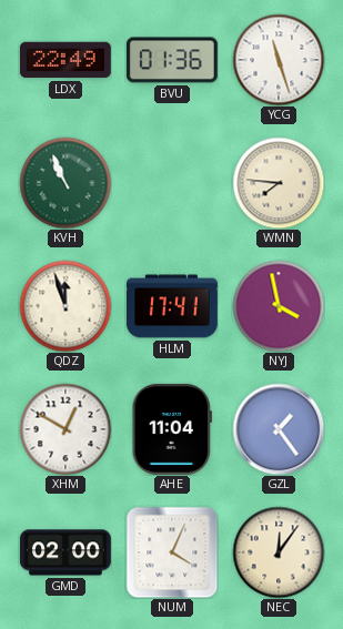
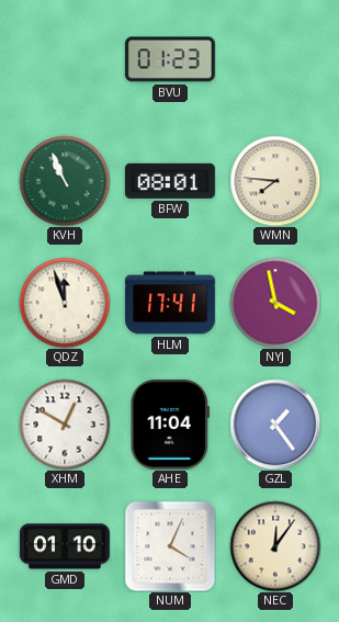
LDX: 22:49 -> none (65, 60)
BVU: 01:36 -> 01:23 (170, 59)
YCG: 11:27 -> none (279, 60)
BFW: none -> 08:01 (170, 181)
GMD: 02:00 -> 01:10 (66, 546)
